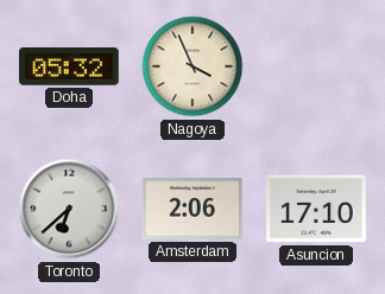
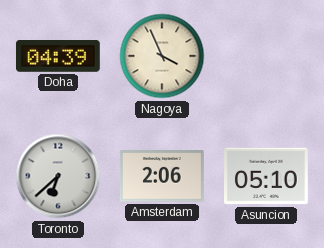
Doha: 05:32 -> 04:39 (58, 57)
Asuncion: 17:10 -> 05:10 (267, 176)
